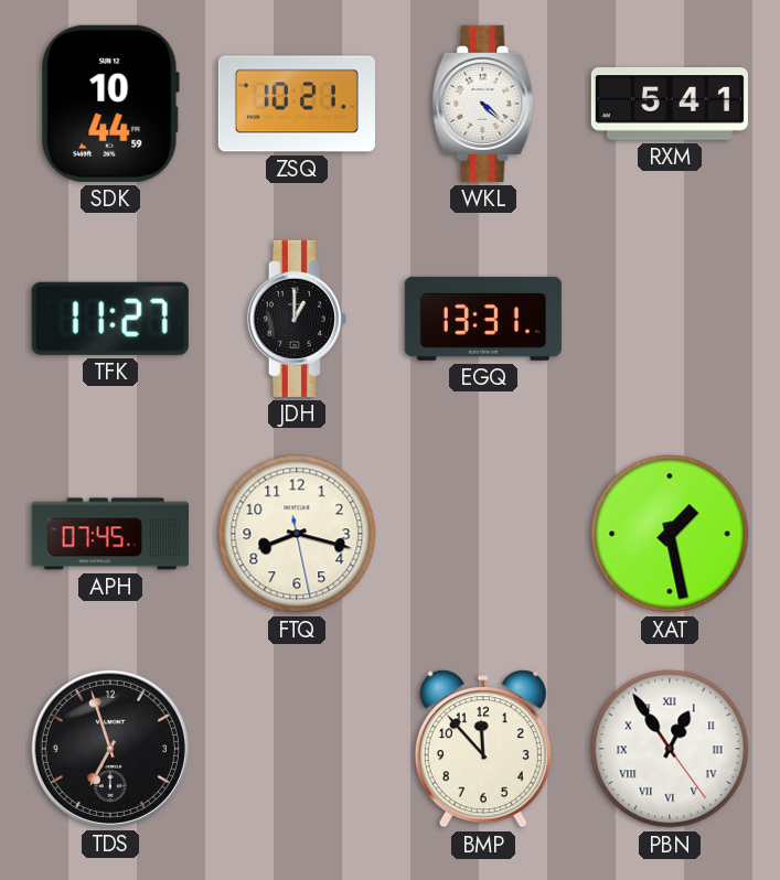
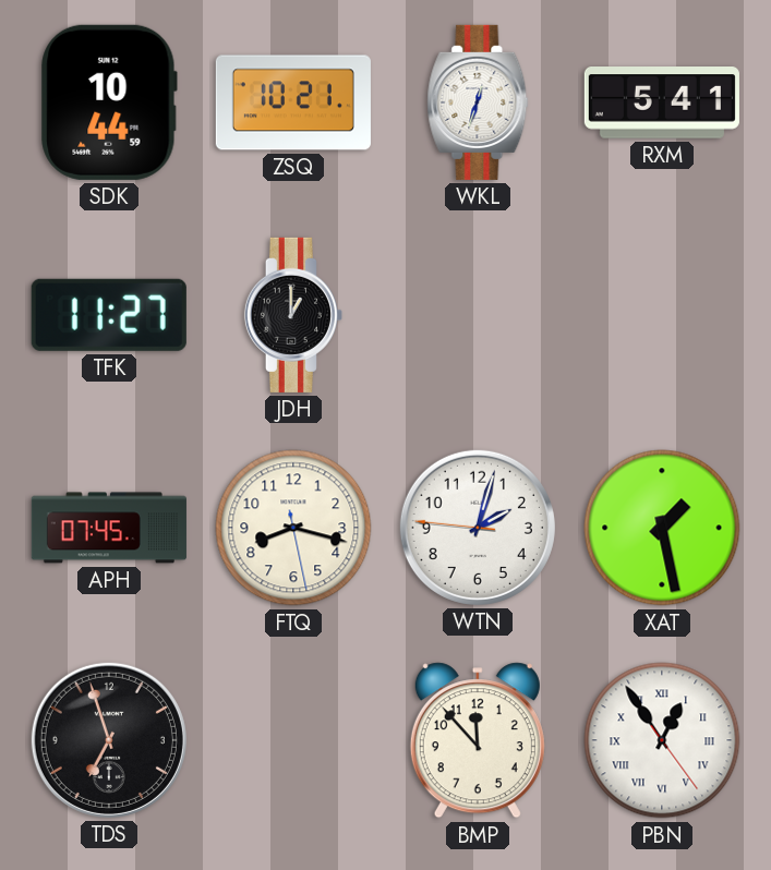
WKL: 4:22 -> 12:33 (478, 102)
EGQ: 13:31 -> none (483, 319)
WTN: none -> 2:02 (478, 528)
